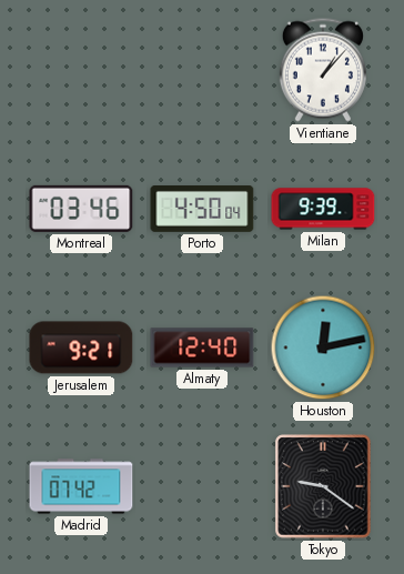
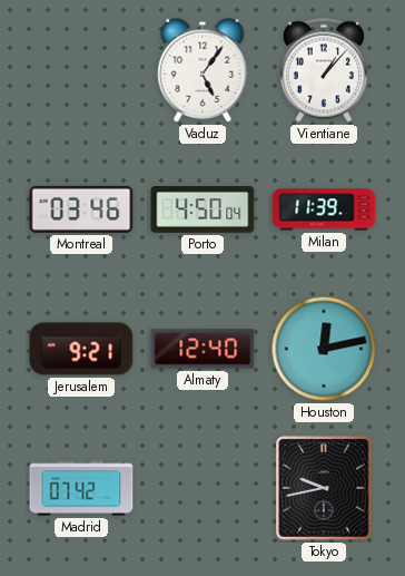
Vaduz: none -> 5:06 (202, 70)
Milan: 9:39 -> 11:39 (324, 209)
Tokyo: 9:21 -> 9:43 (324, 488)
